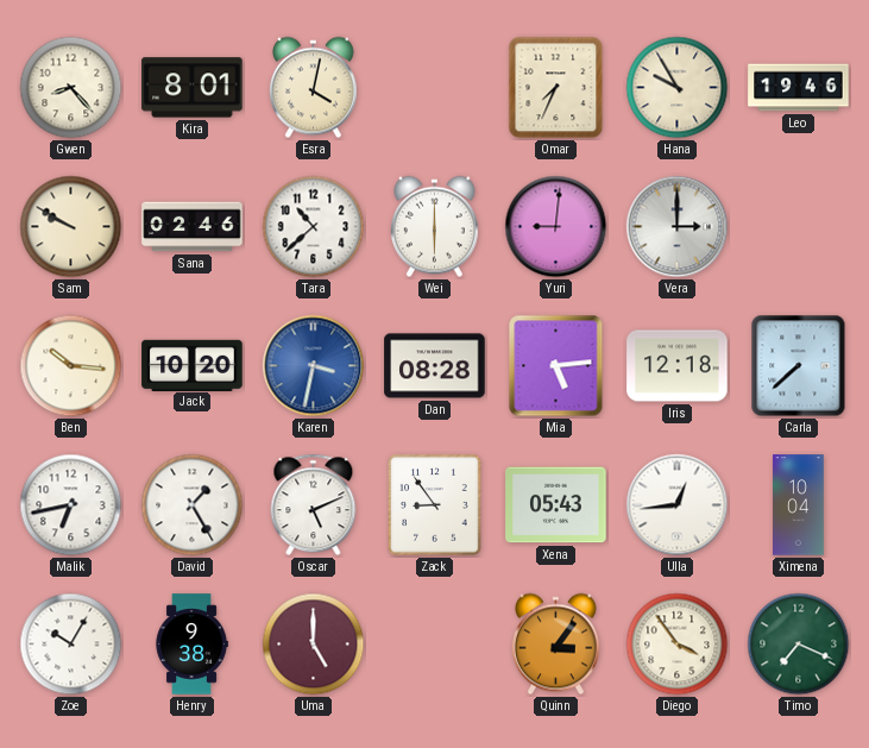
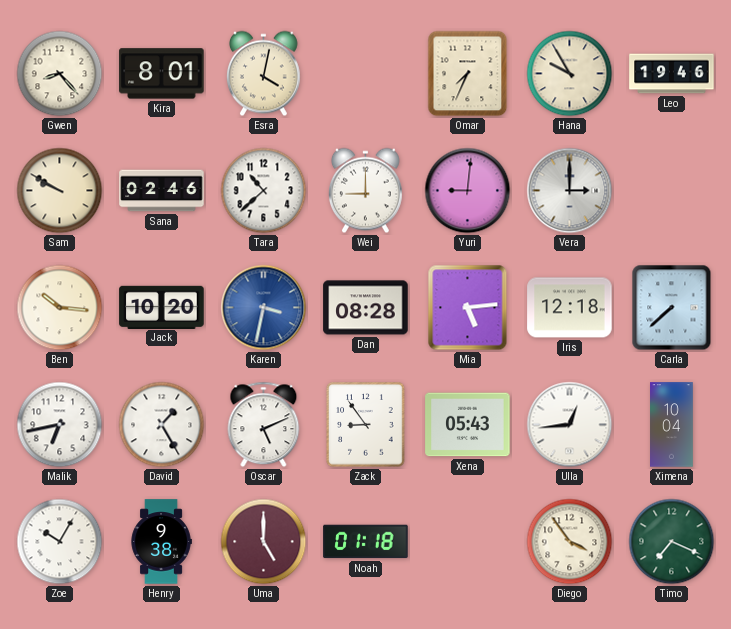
Wei: 6:00 -> 9:00 (365, 191)
Noah: none -> 01:18 (366, 542)
Quinn: 3:06 -> none (555, 645)
